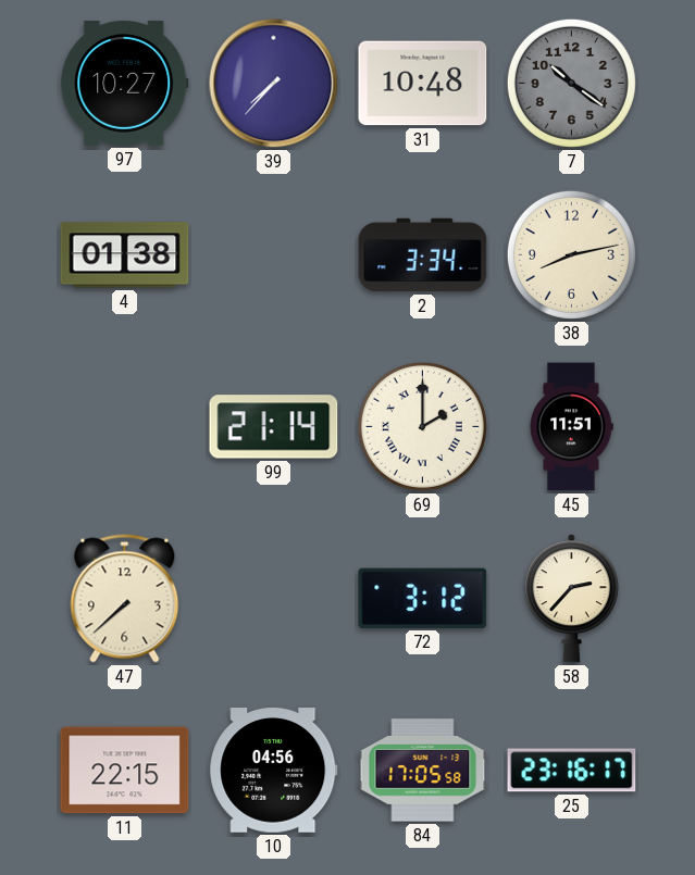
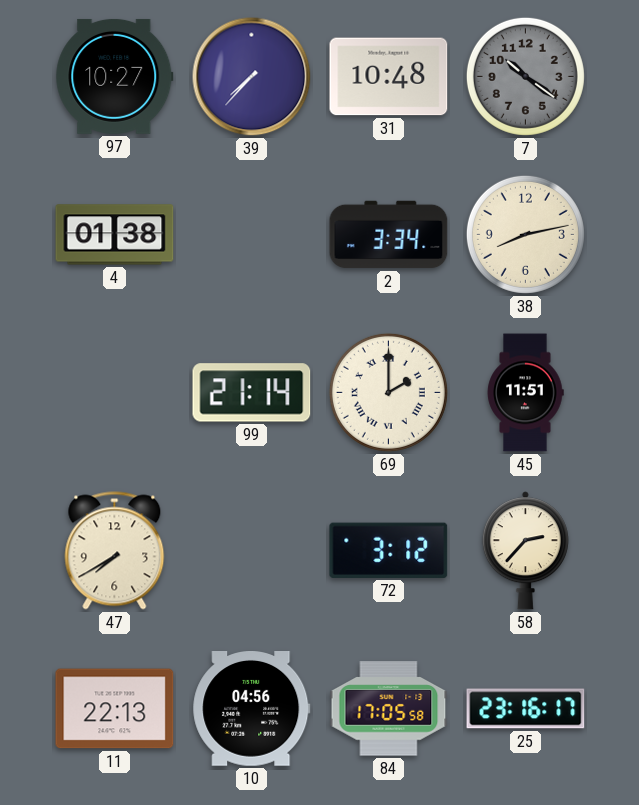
47: 7:38 -> 7:40 (115, 551)
11: 22:15 -> 22:13 (115, 709)
